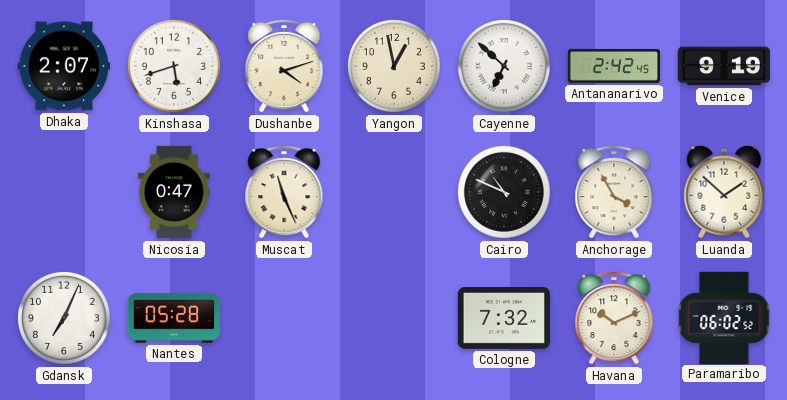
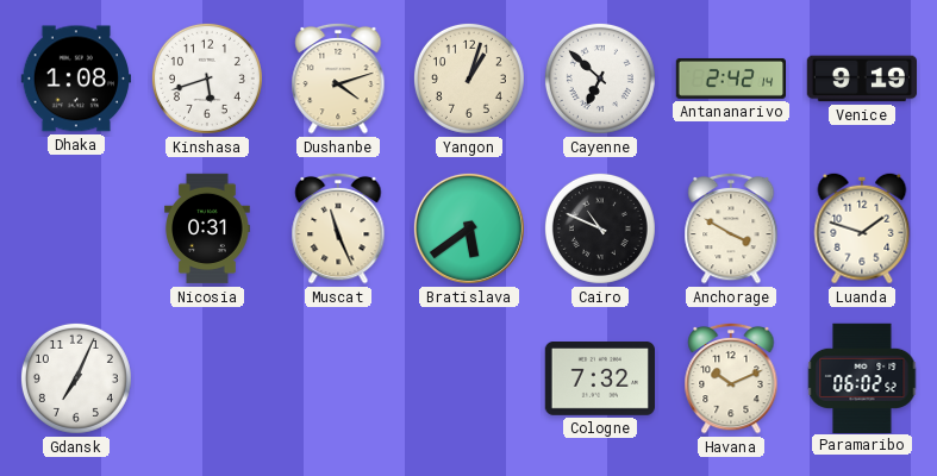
Dhaka: 2:07 -> 1:08 (75, 79)
Yangon: 12:58 -> 1:03 (469, 79)
Antananarivo: 2:42:45 -> 2:42:14 (731, 79)
Nicosia: 0:47 -> 0:31 (207, 228)
Bratislava: none -> 5:39 (469, 228)
Anchorage: 3:55 -> 3:50 (731, 228)
Luanda: 1:52 -> 1:48 (862, 228)
Nantes: 05:28 -> none (174, 318)
